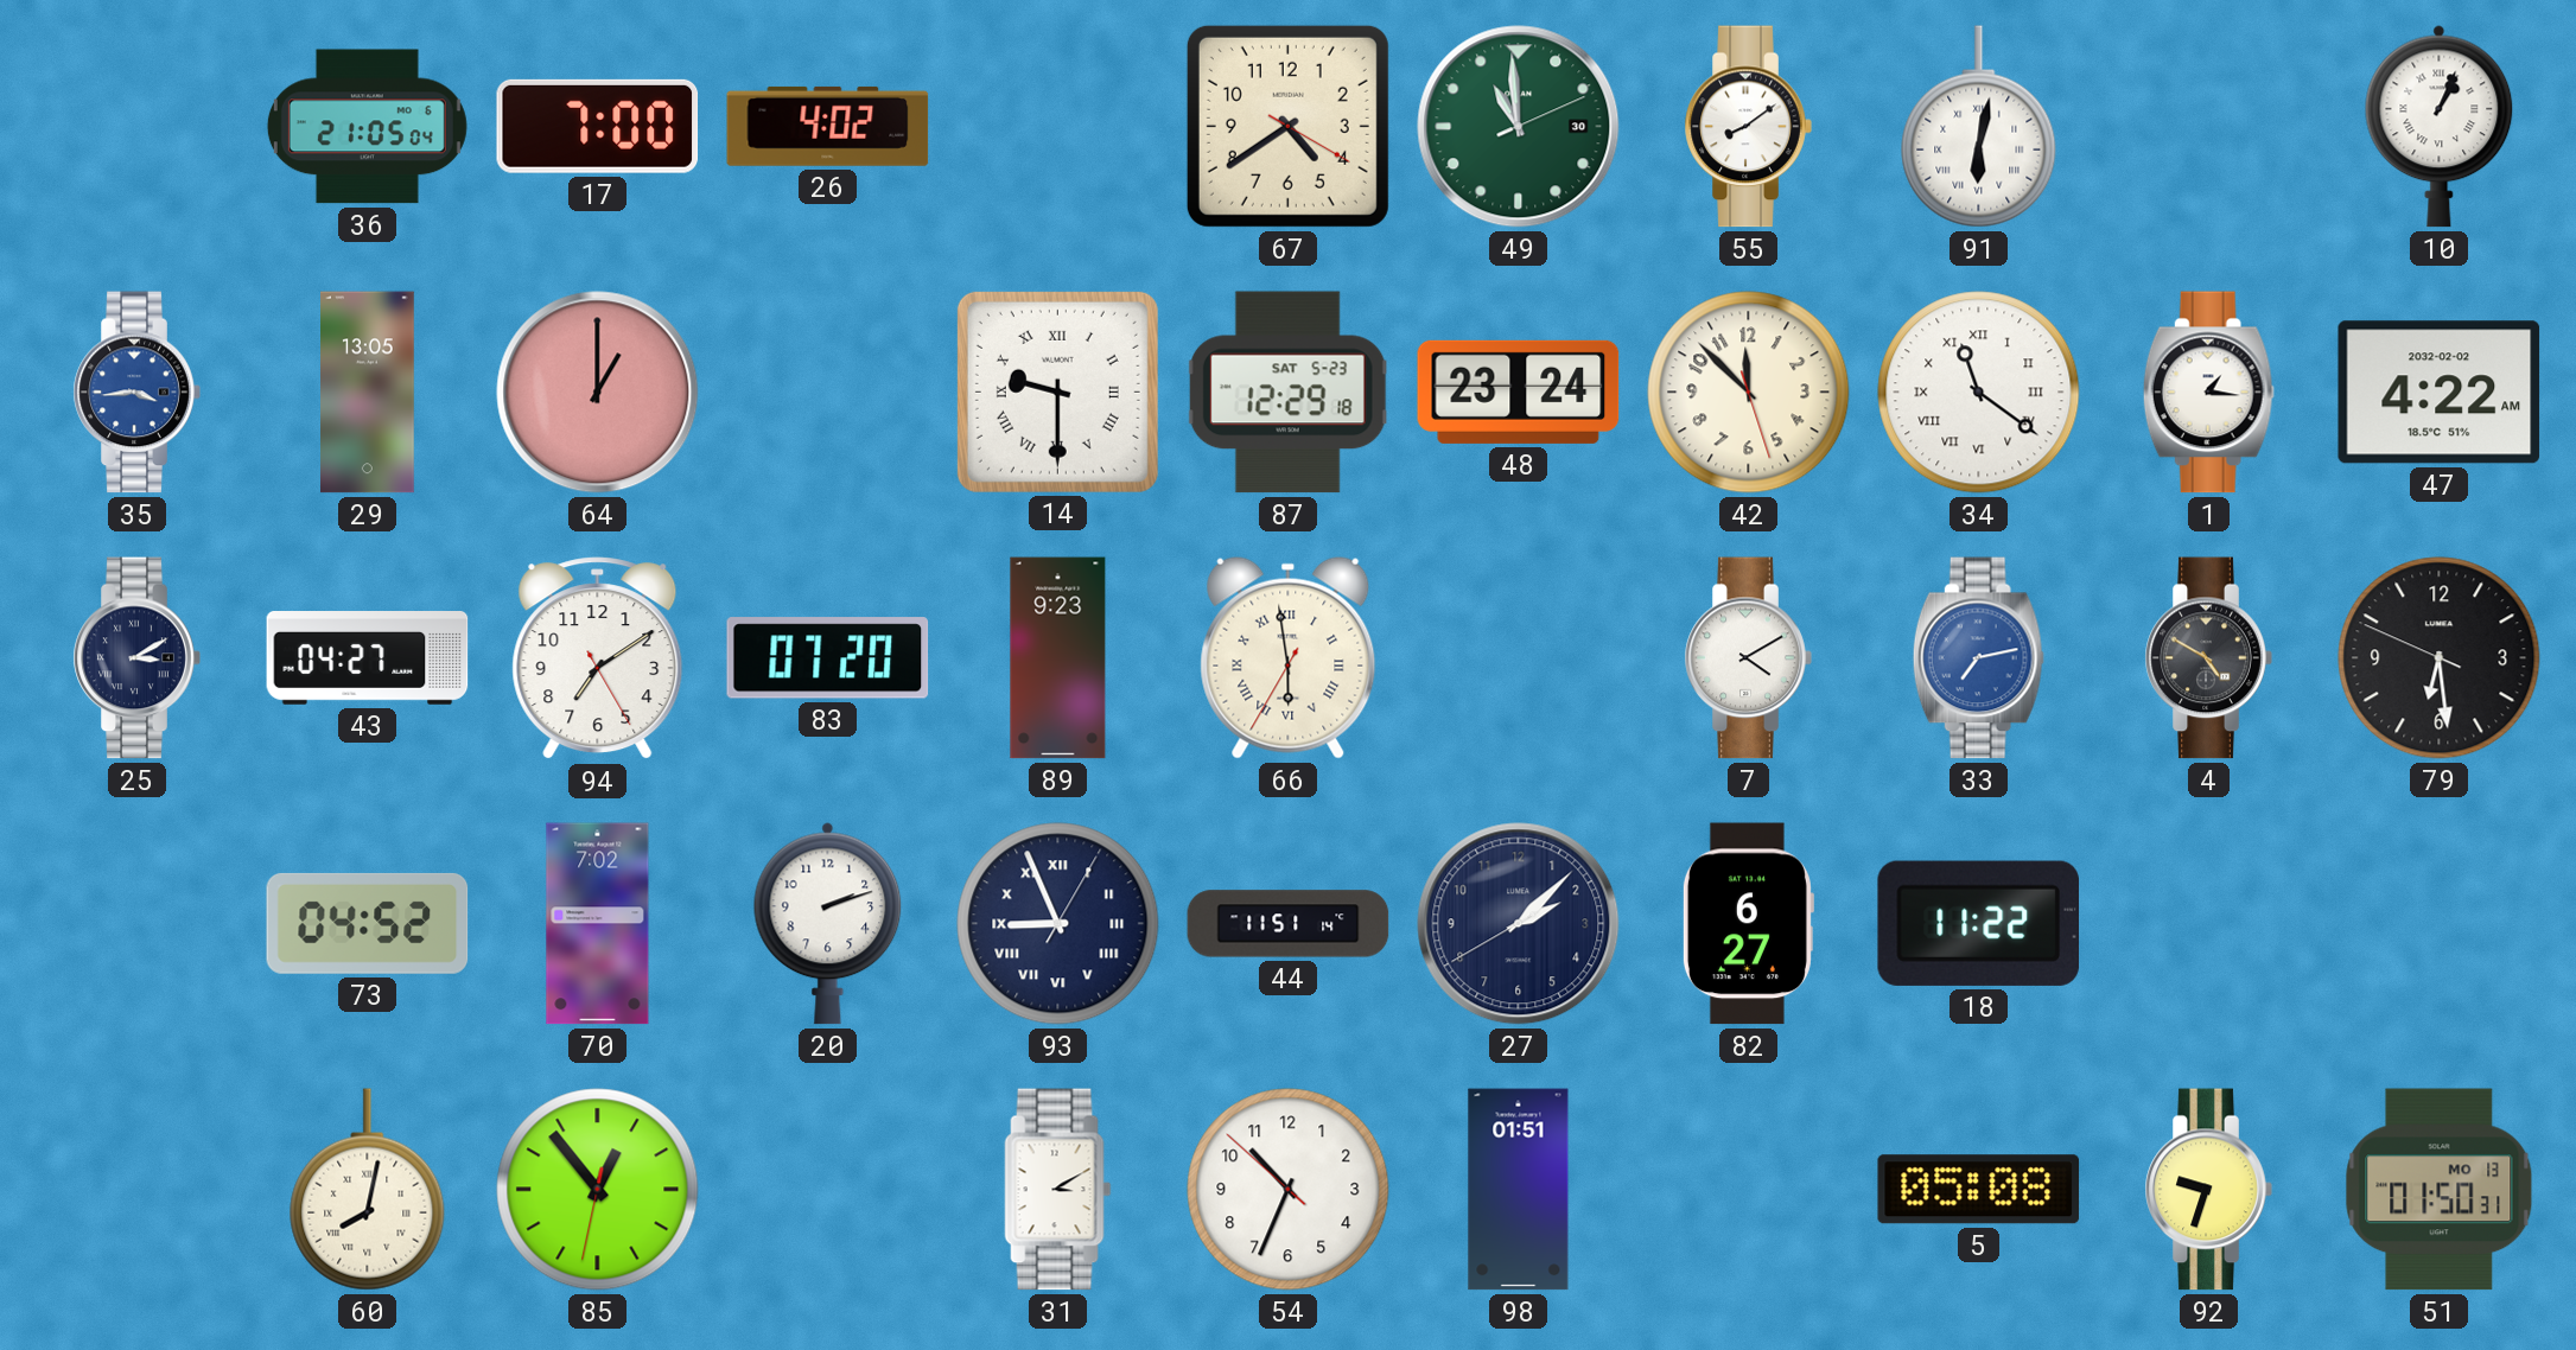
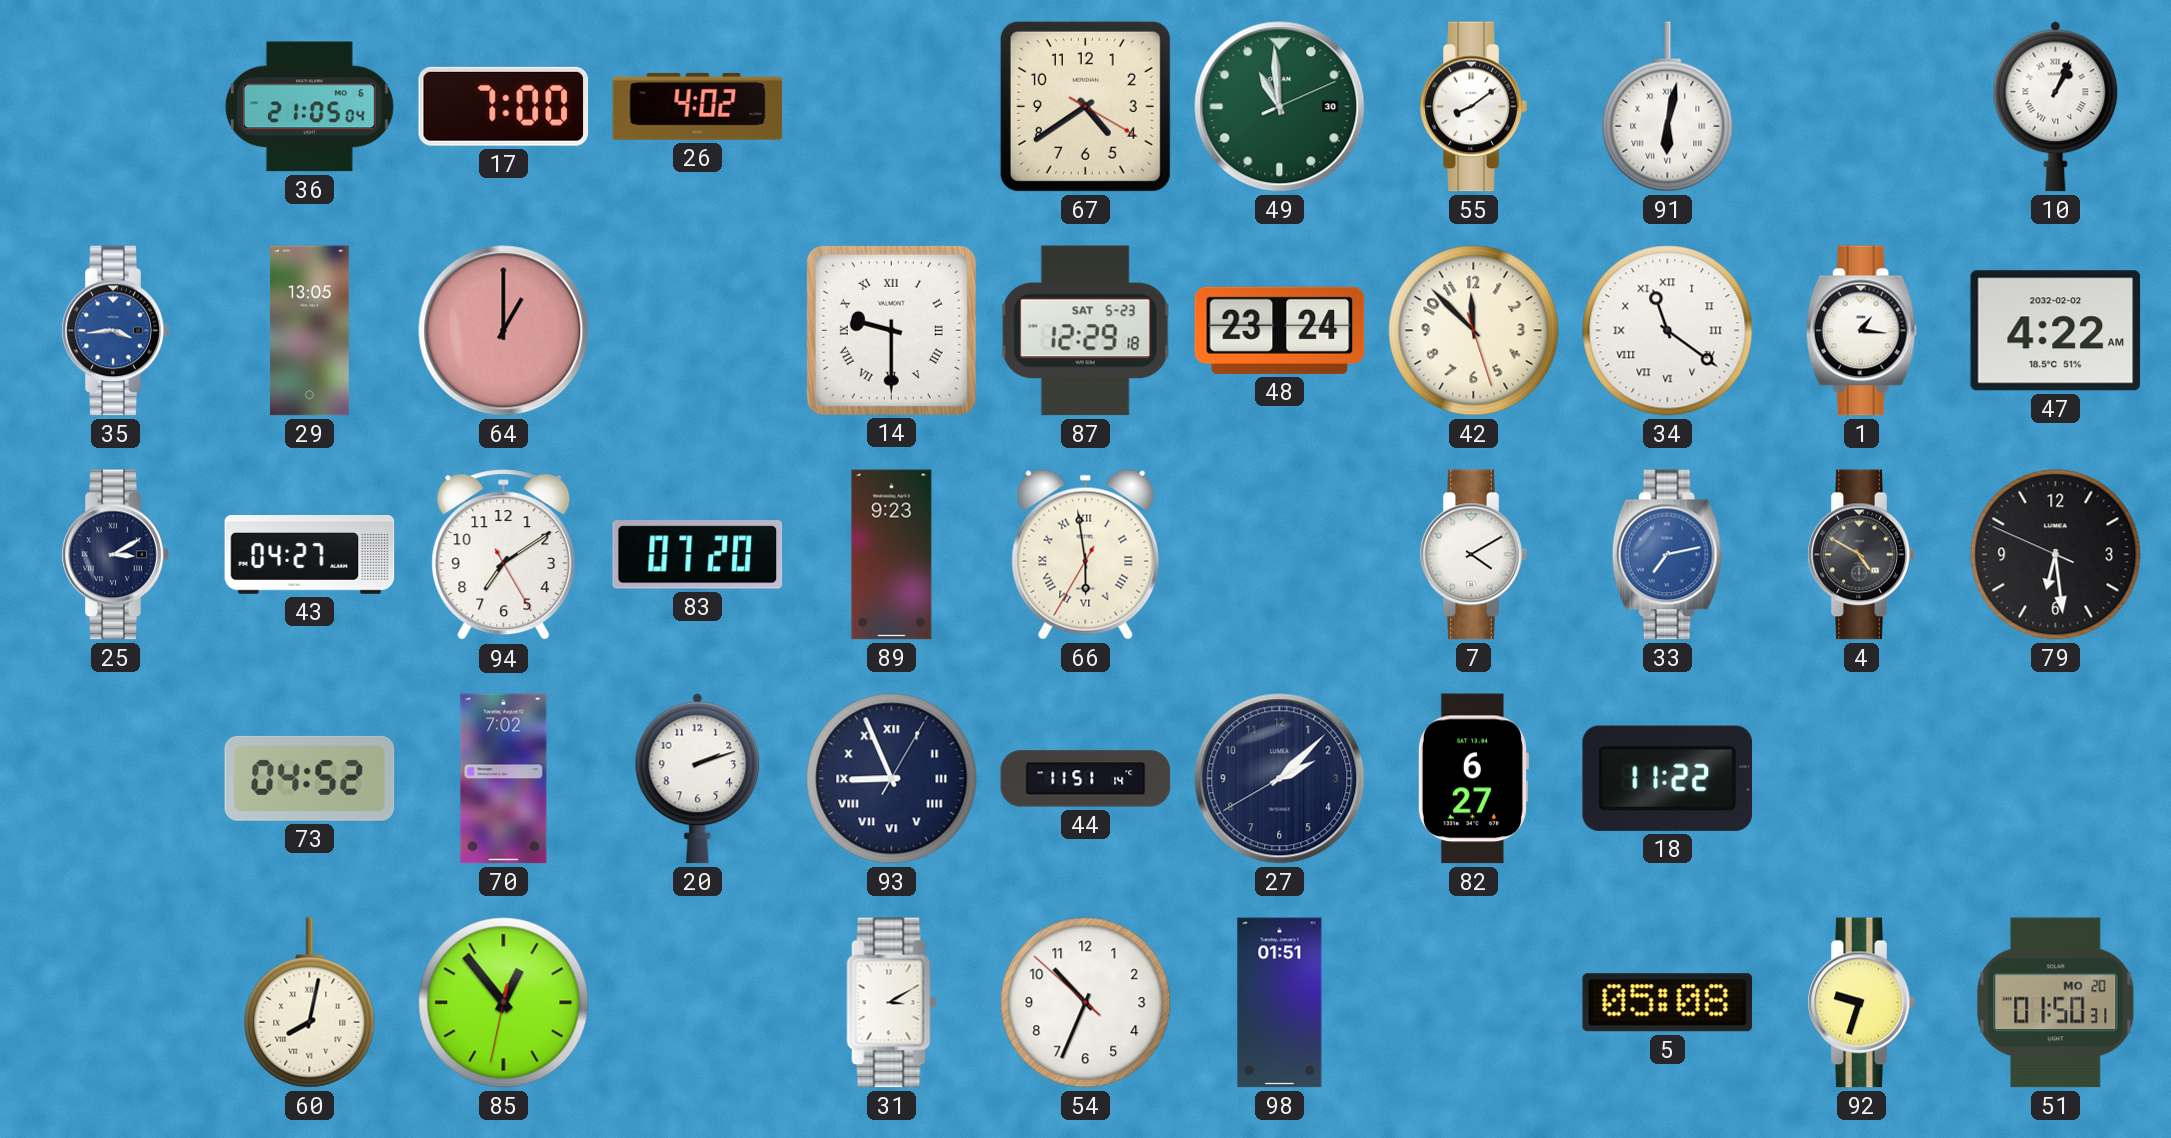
51 date: MO 13 -> MO 20 (2056, 1003)
